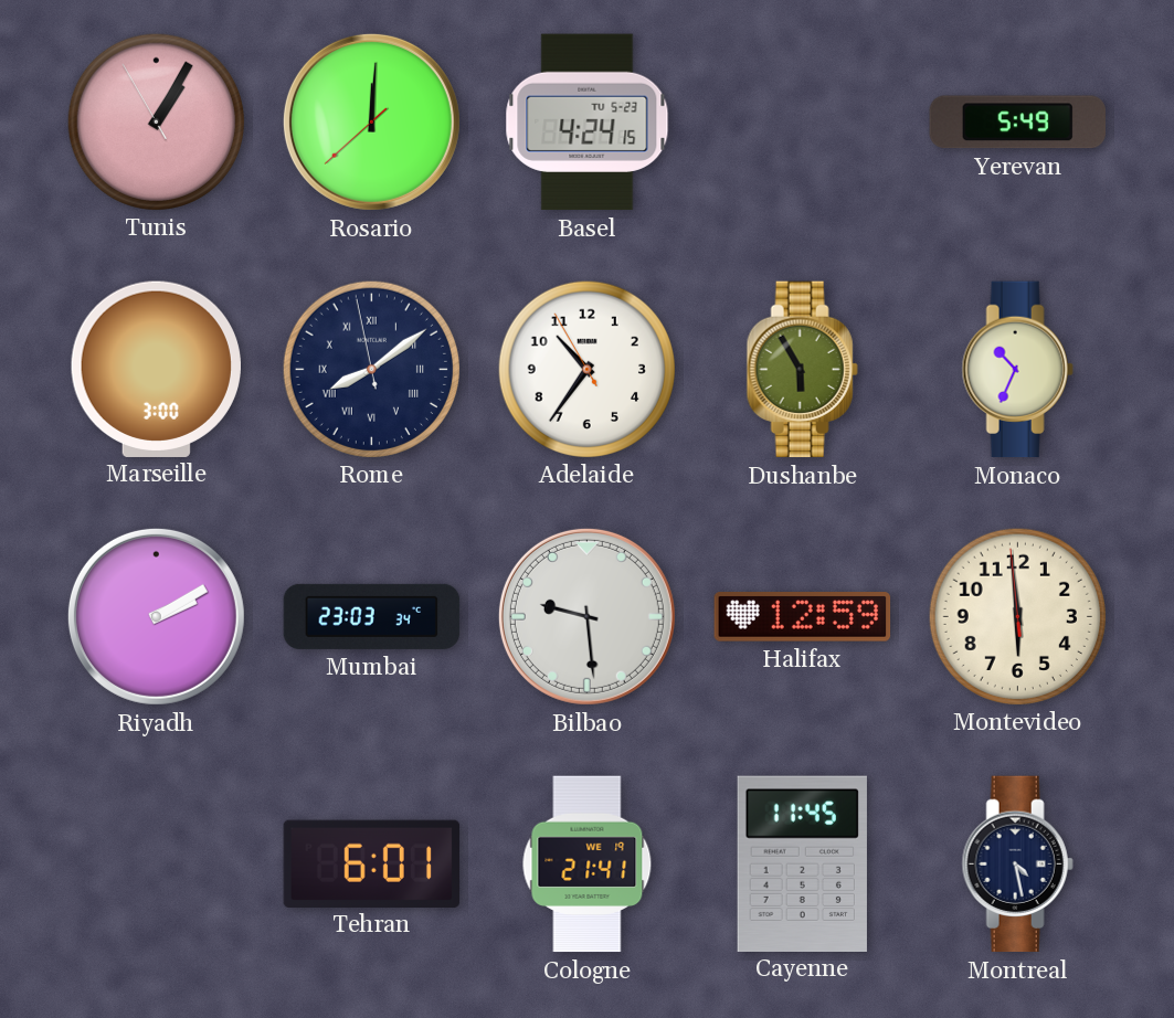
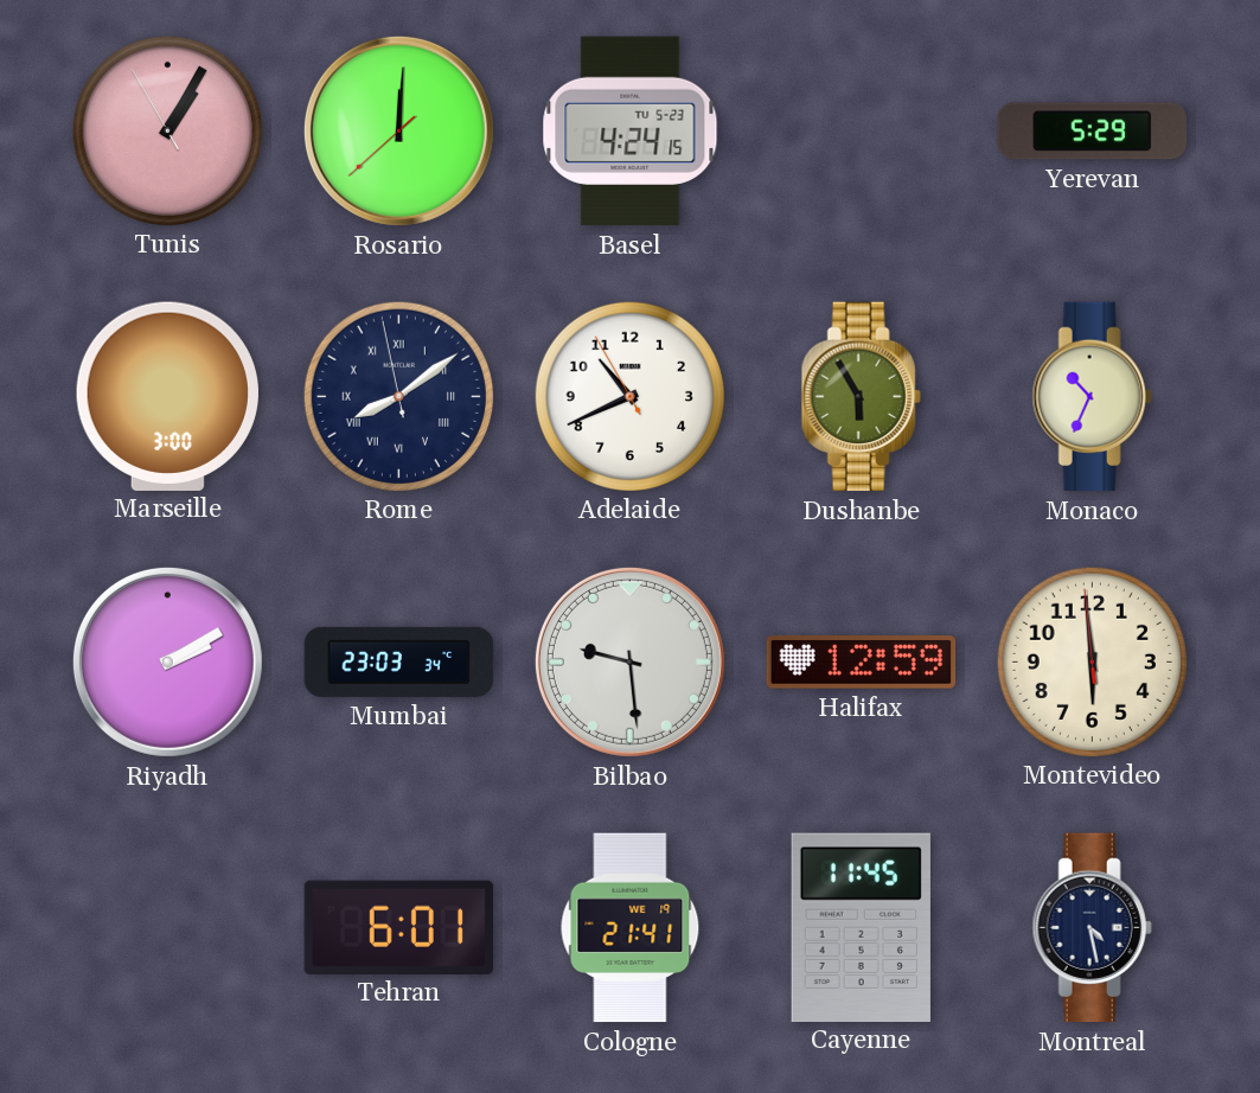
Yerevan: 5:49 -> 5:29 (1092, 132)
Adelaide: 10:35 -> 10:40 (629, 396)
